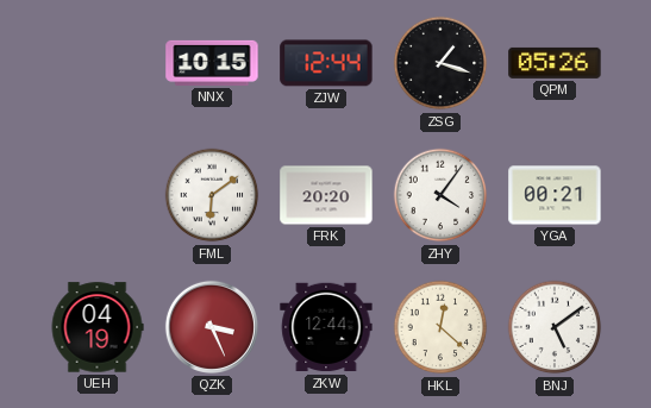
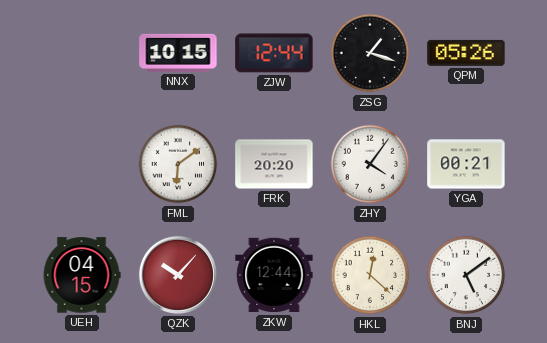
UEH: 04:19 -> 04:15 (82, 275)
QZK: 3:26 -> 10:07 (178, 275)
